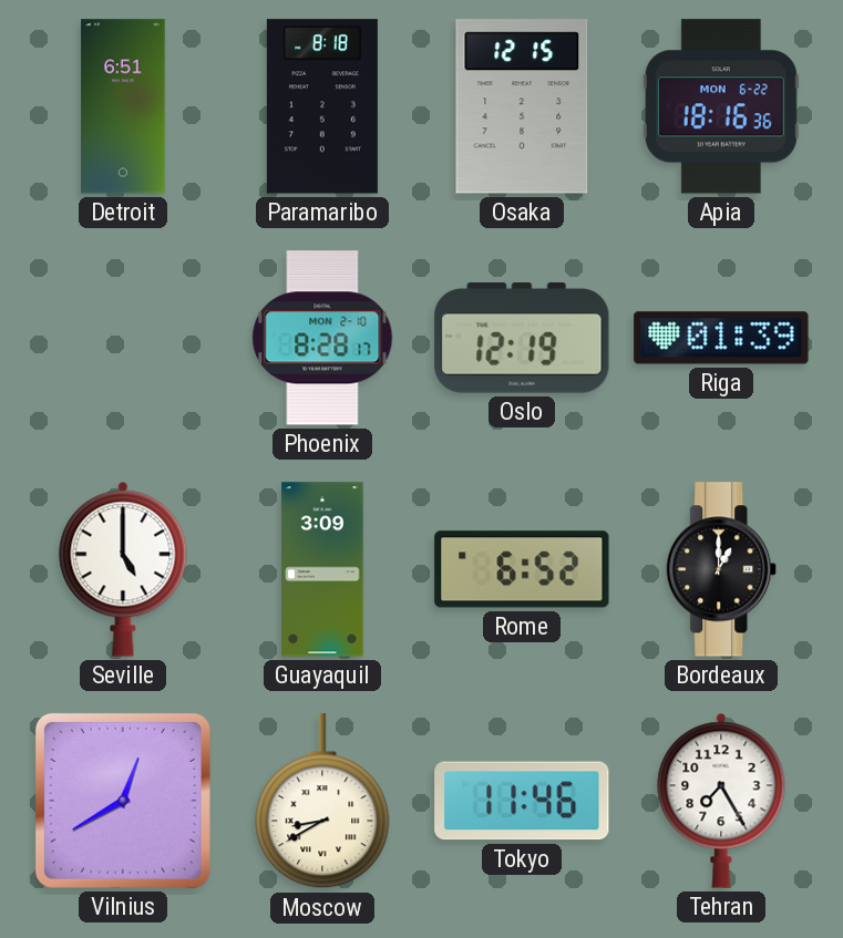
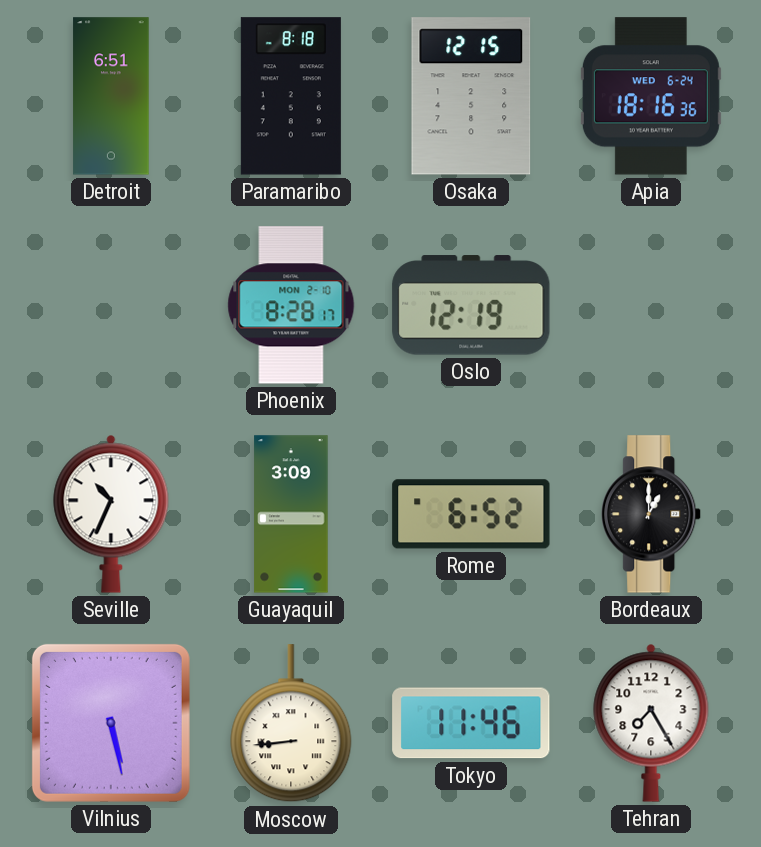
Apia date: MON 6-22 -> WED 6-24 (651, 96)
Riga: 01:39 -> none (721, 338)
Seville: 5:00 -> 10:34 (111, 514)
Vilnius: 12:40 -> 5:28 (111, 723)
Moscow: 8:40 -> 8:44 (291, 724)
